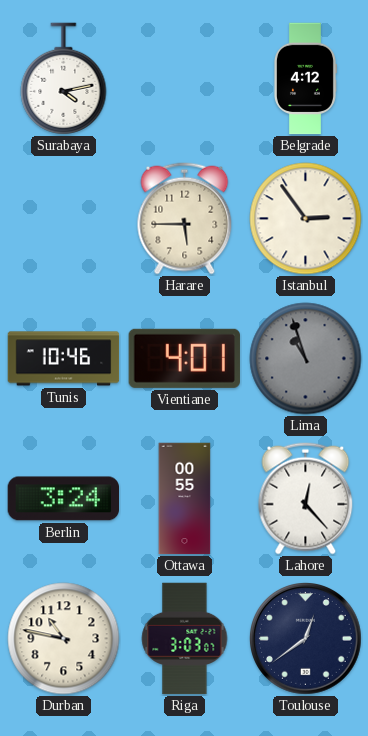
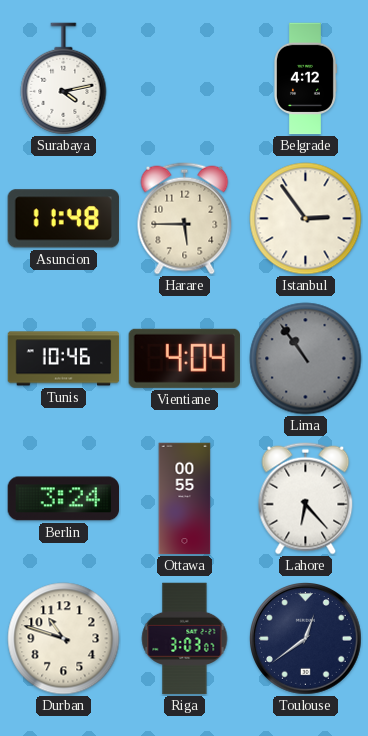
Asuncion: none -> 11:48 (63, 219)
Vientiane: 4:01 -> 4:04 (184, 358)
Lima: 10:57 -> 10:54 (306, 359)
Lahore: 12:23 -> 6:23 (306, 499)
Durban: 10:47 -> 10:48 (64, 639)
